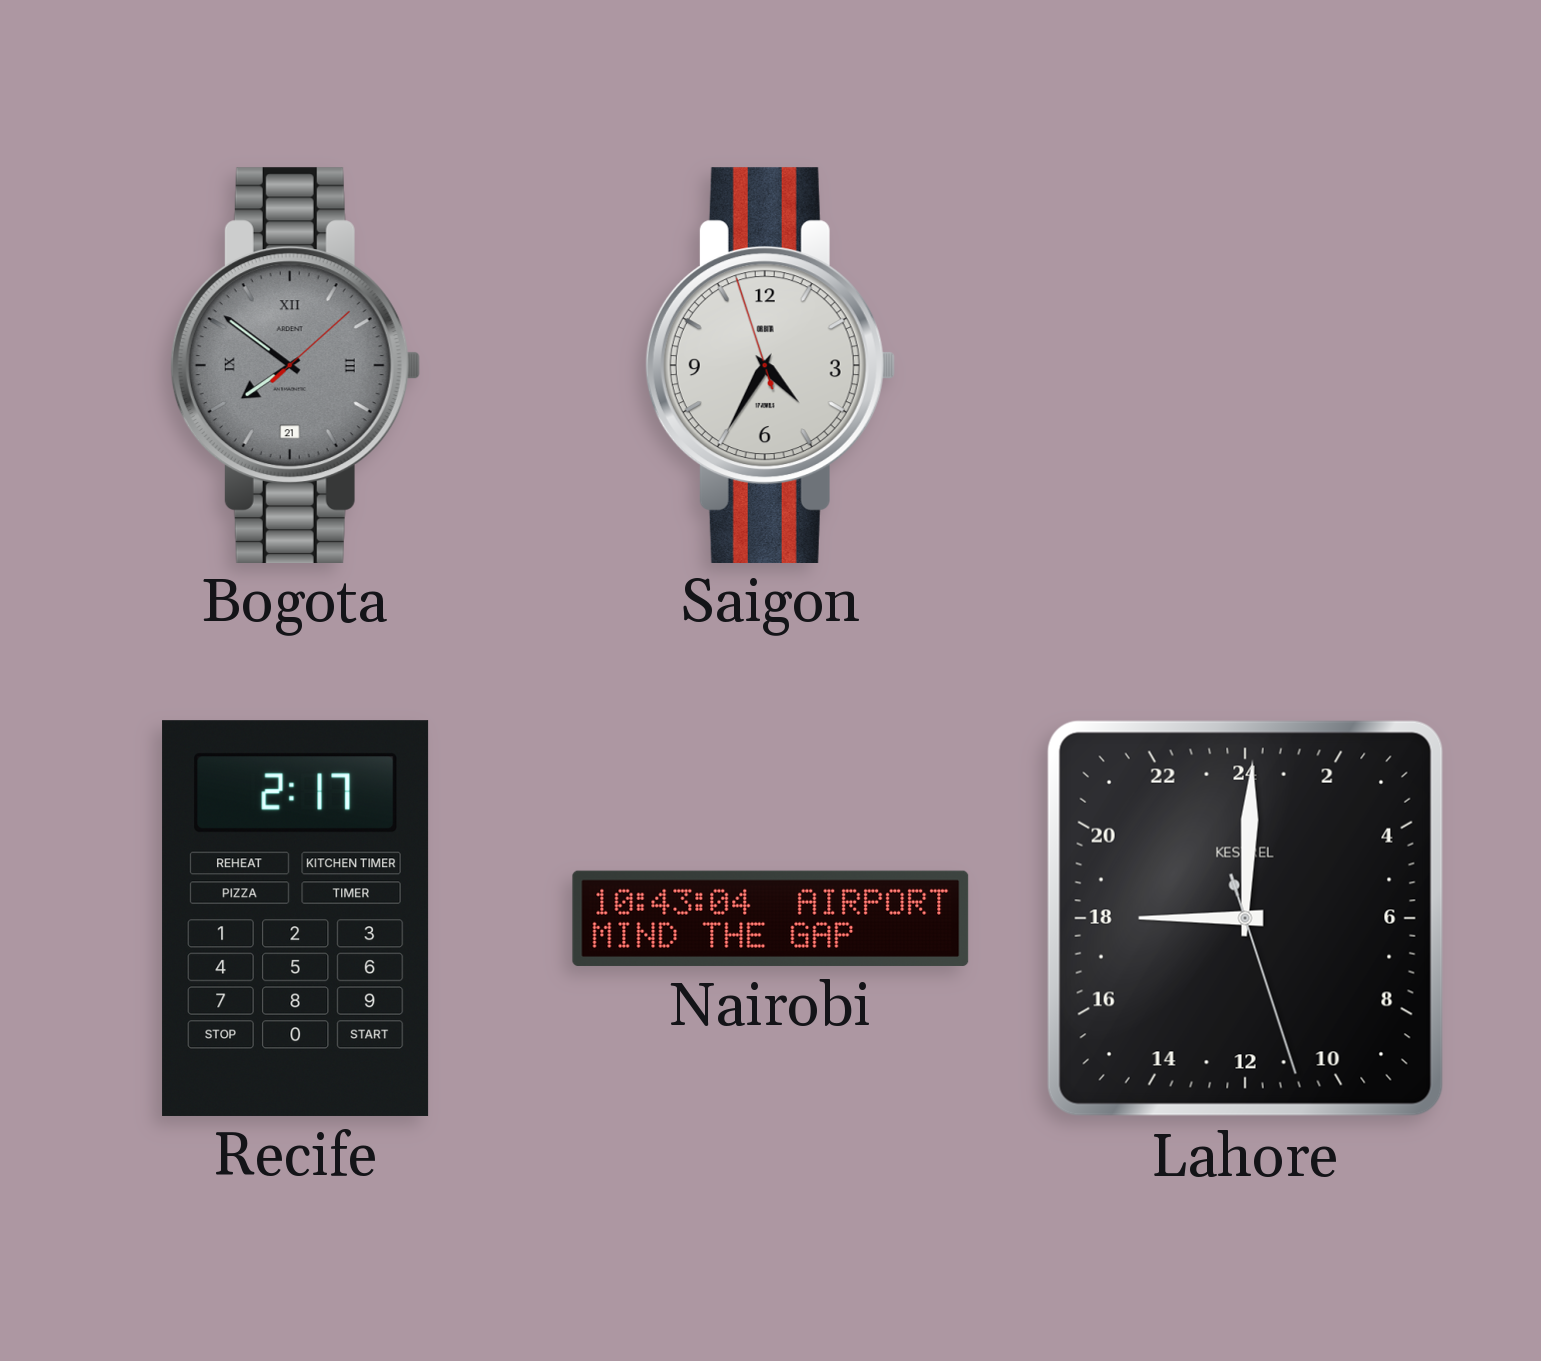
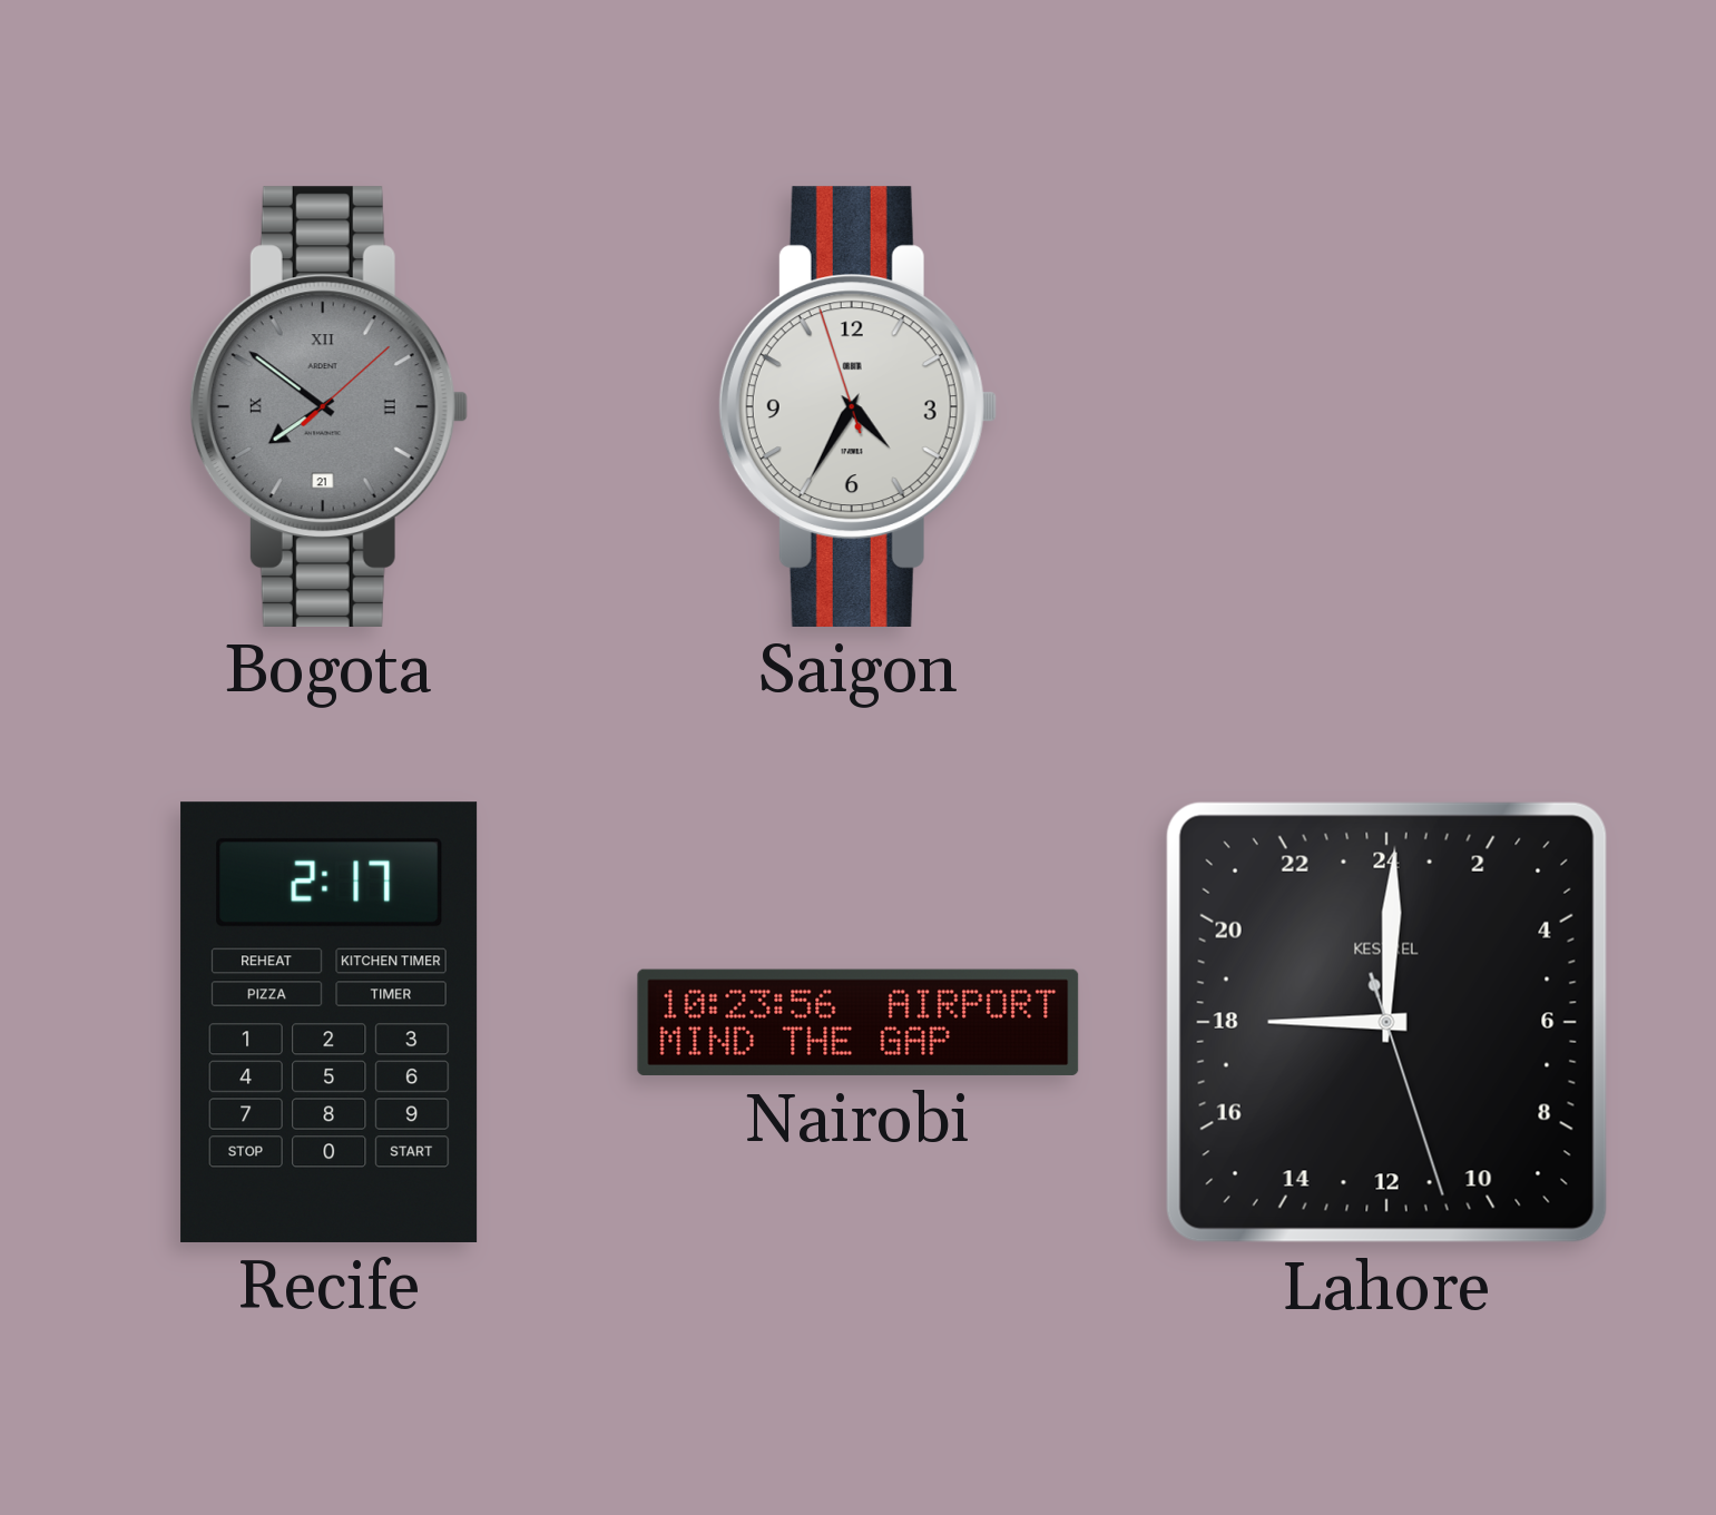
Nairobi: 10:43 -> 10:23 (859, 1022)
